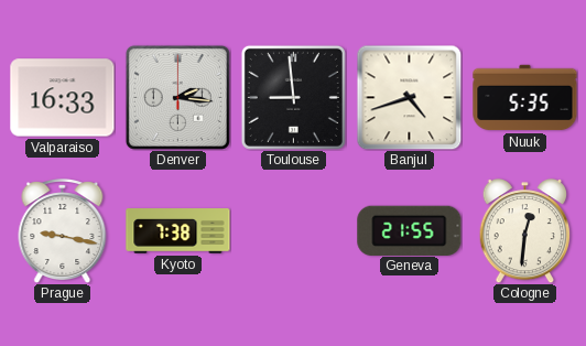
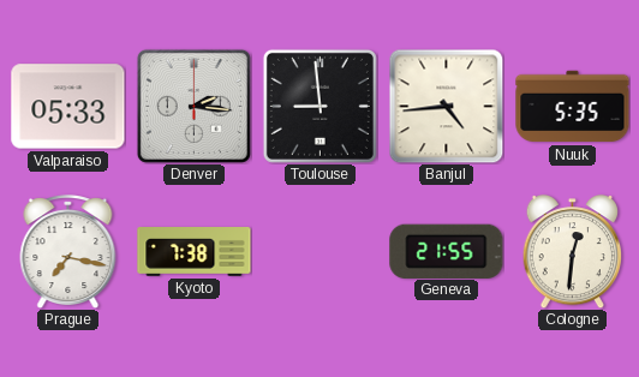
Valparaiso: 16:33 -> 05:33 (68, 107)
Banjul: 4:42 -> 4:44 (446, 106)
Prague: 9:17 -> 7:17 (68, 252)
